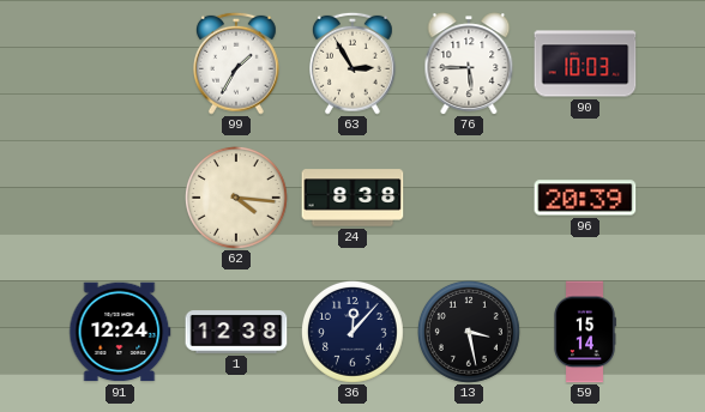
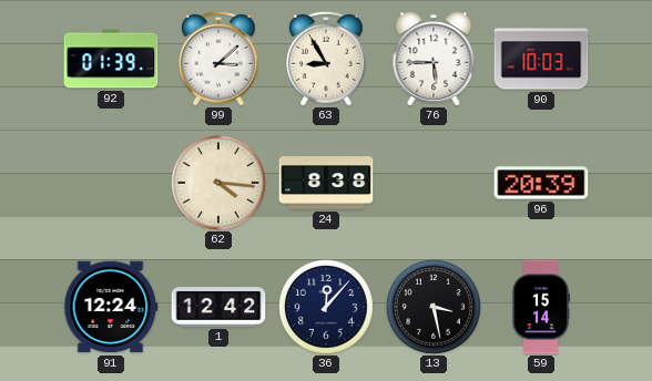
92: none -> 01:39 (111, 59)
99: 1:35 -> 3:08 (220, 59)
63: 2:55 -> 8:55 (327, 59)
1: 12:38 -> 12:42 (218, 307)
